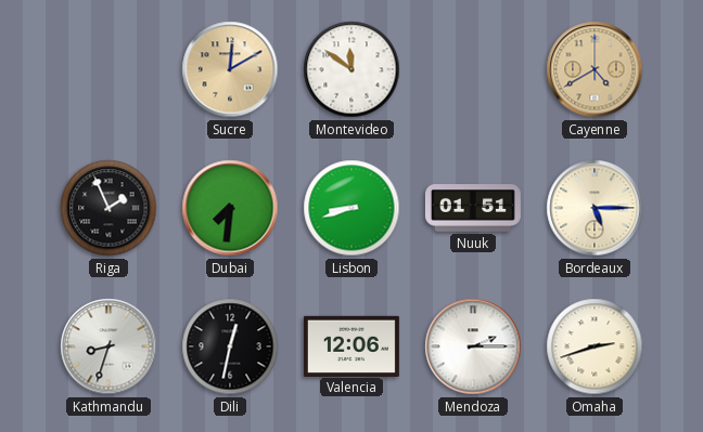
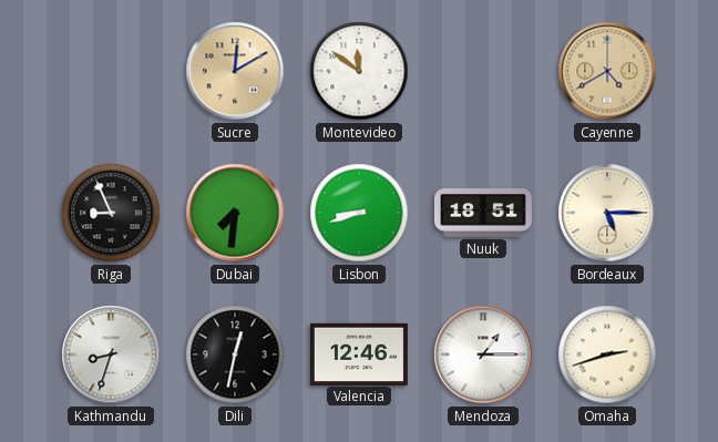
Riga: 1:56 -> 8:56 (111, 213)
Nuuk: 01:51 -> 18:51 (483, 213)
Valencia: 12:06 -> 12:46 (359, 353)
Mendoza: 2:15 -> 1:15 (483, 354)
